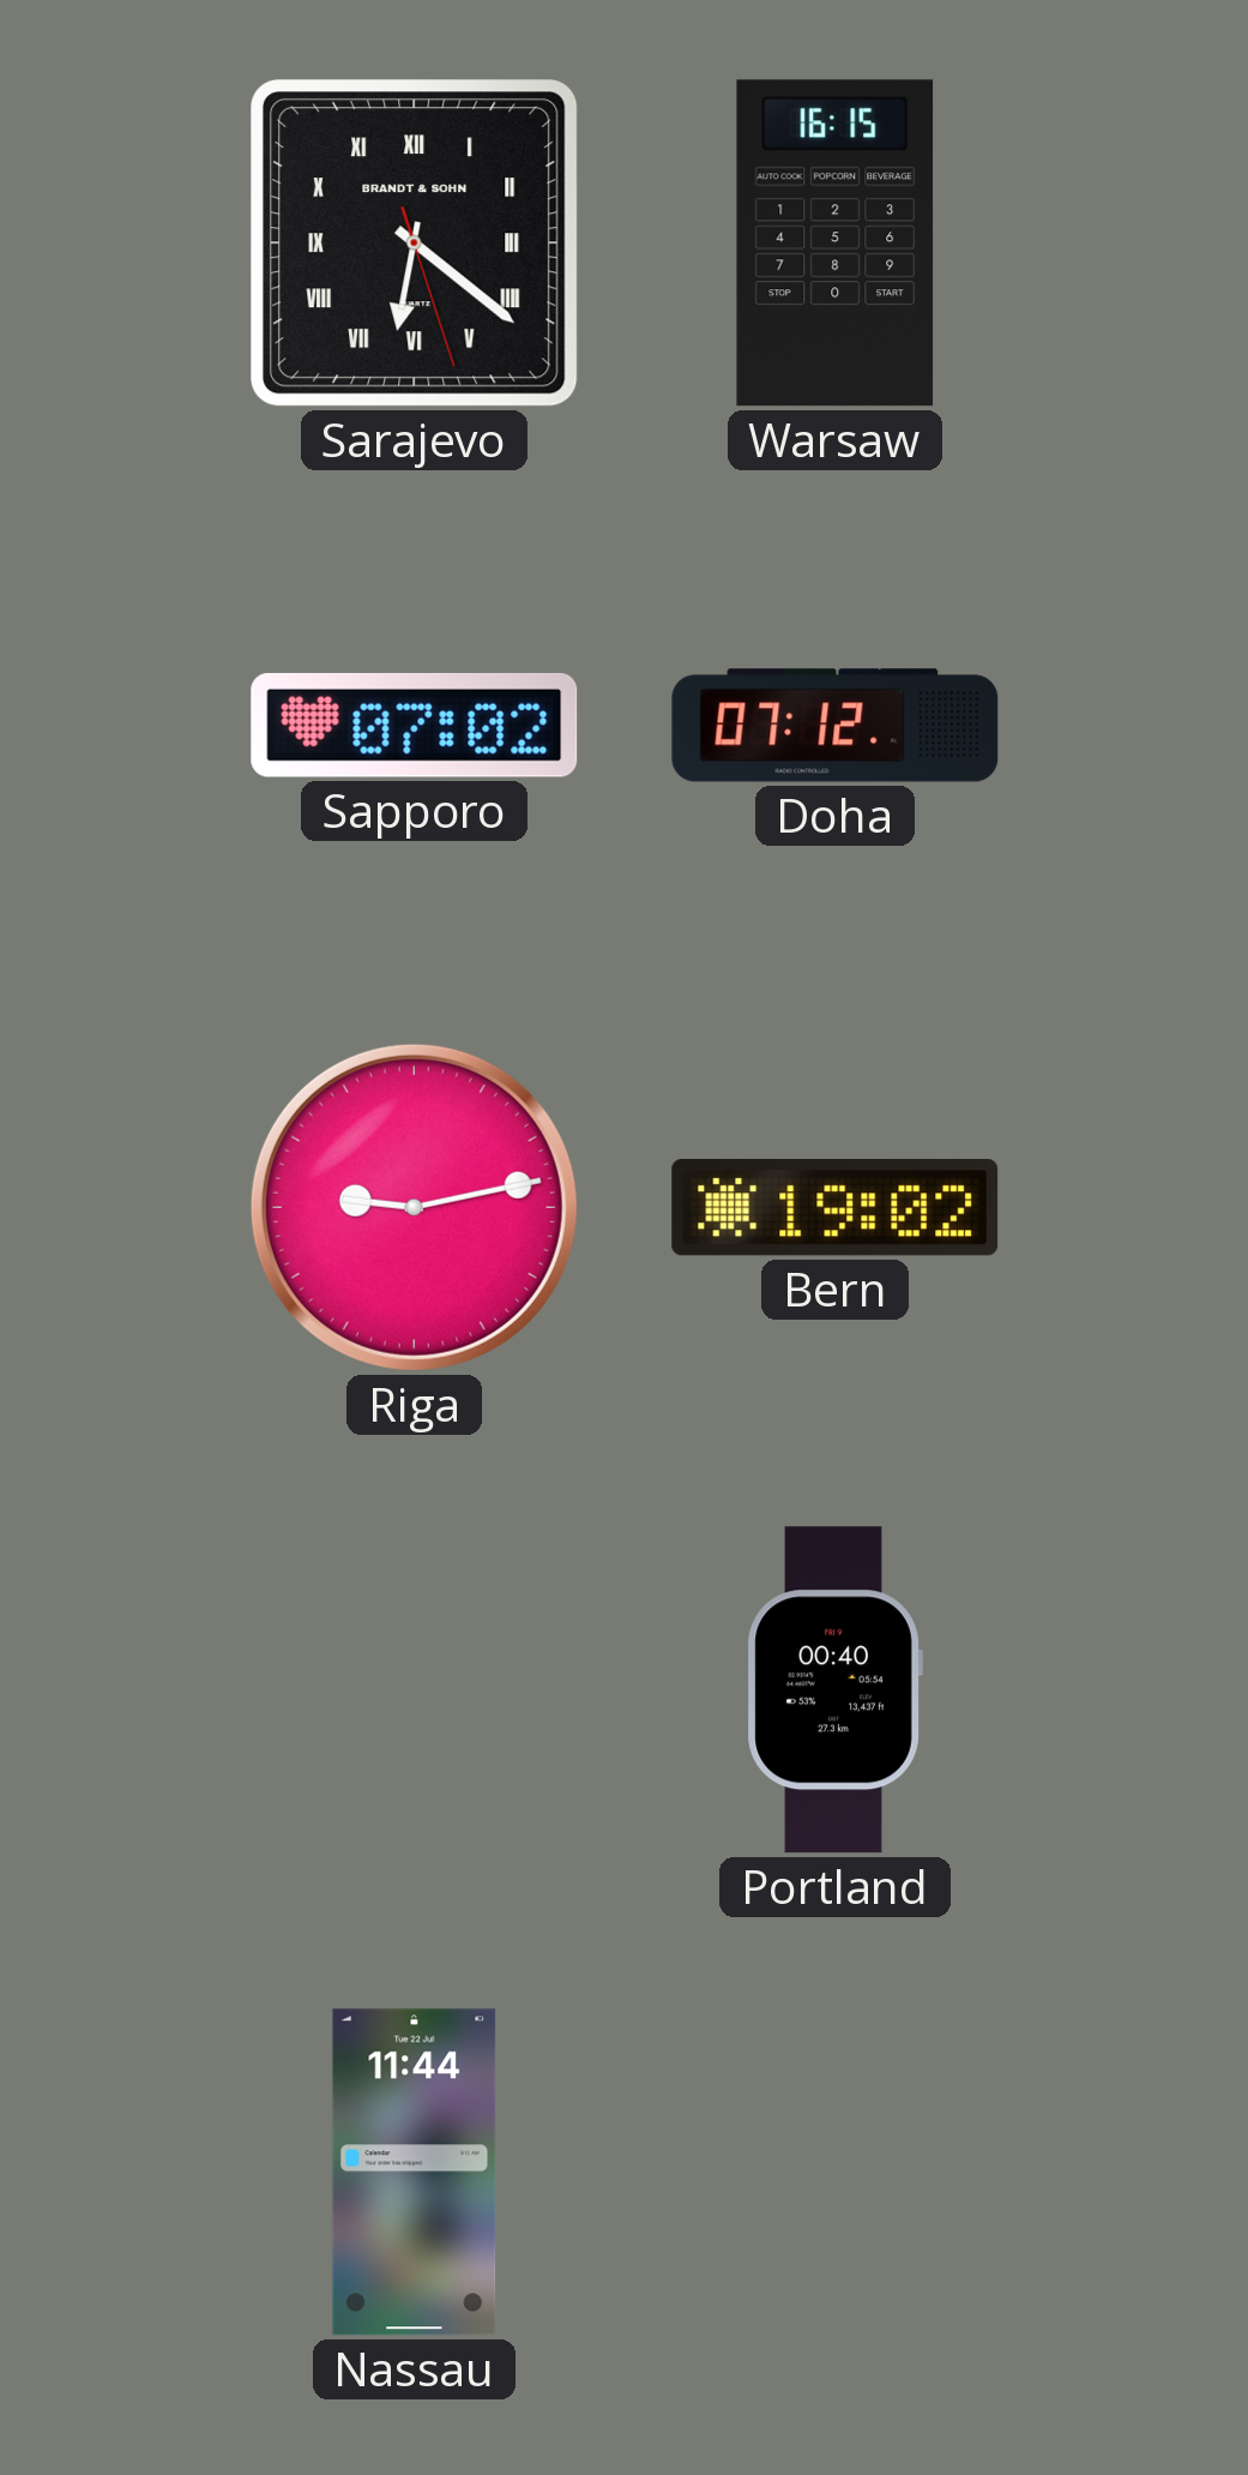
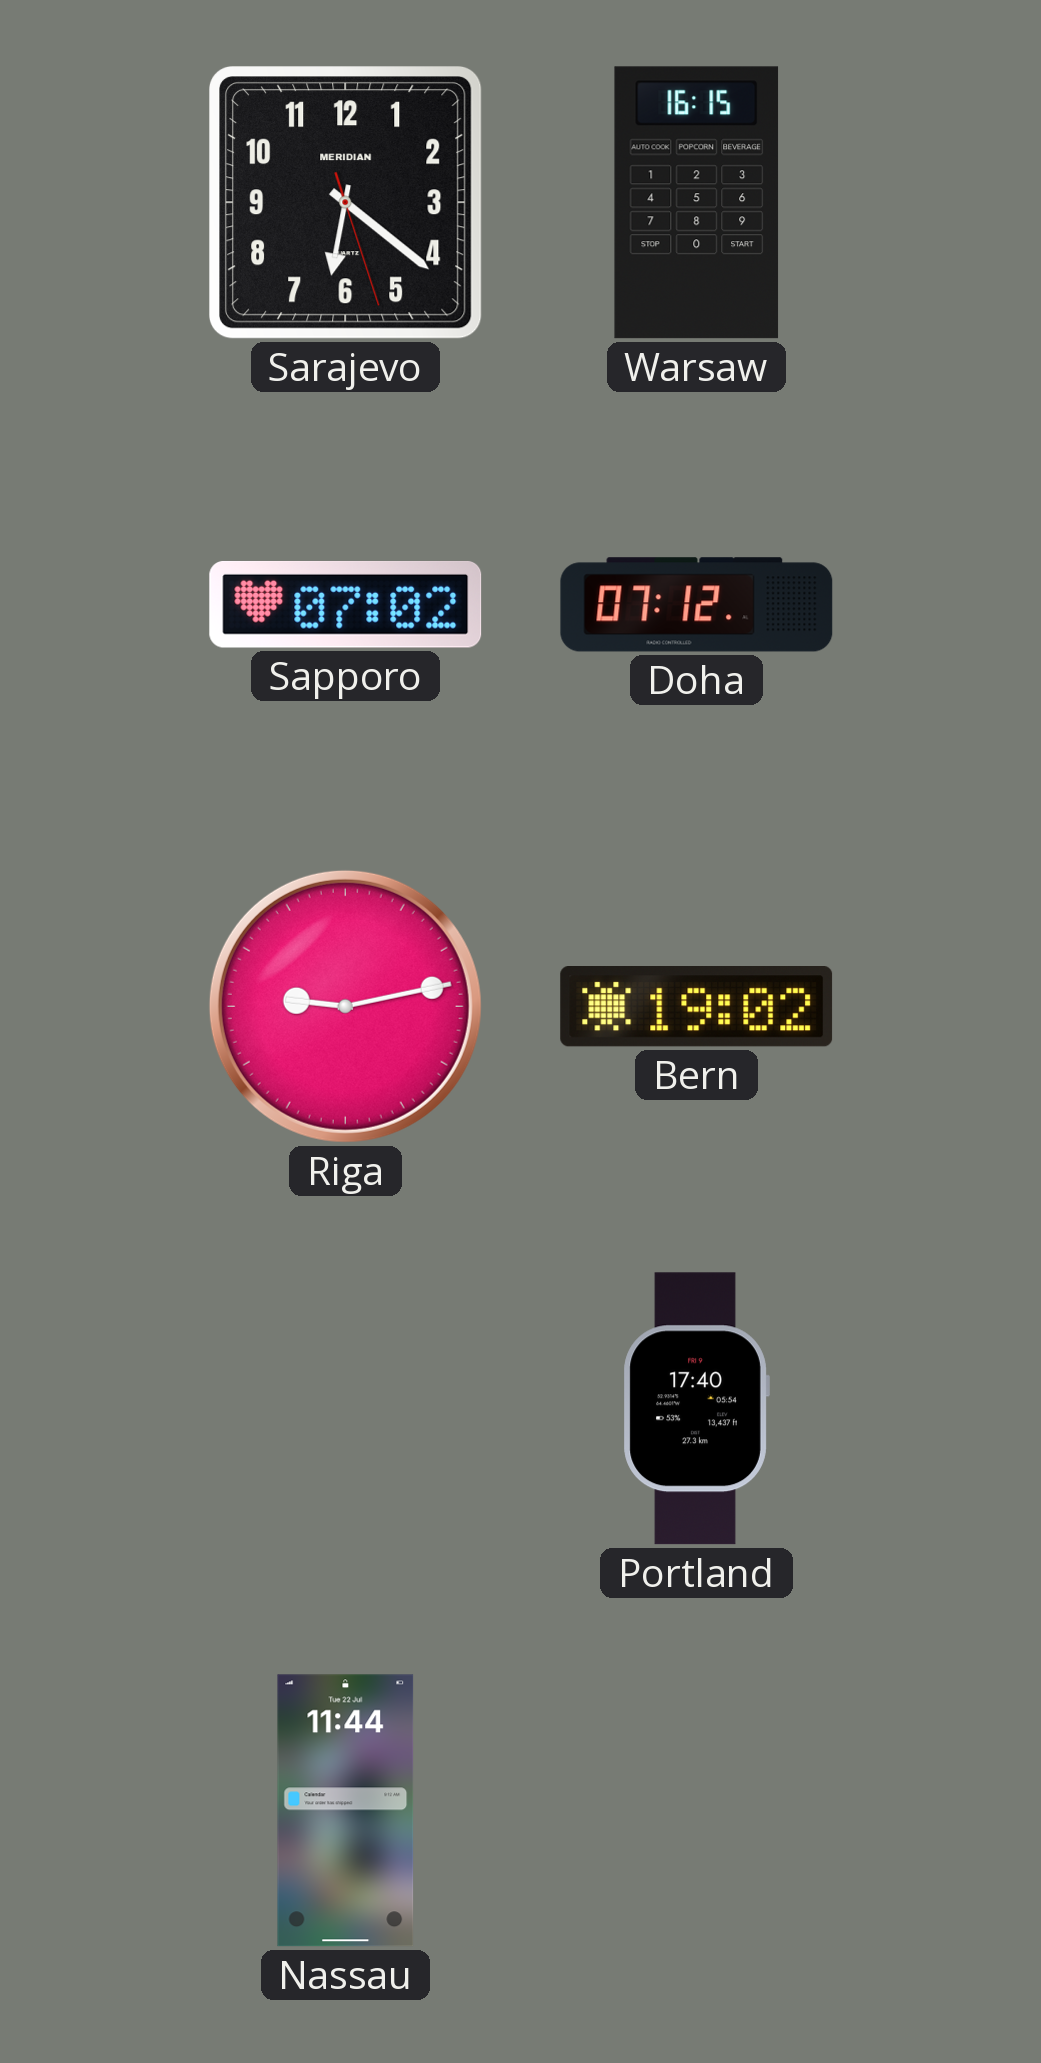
Sarajevo numerals: Roman -> Arabic (346, 203)
Sarajevo brand: BRANDT & SOHN -> MERIDIAN (346, 203)
Portland: 00:40 -> 17:40 (696, 1409)
